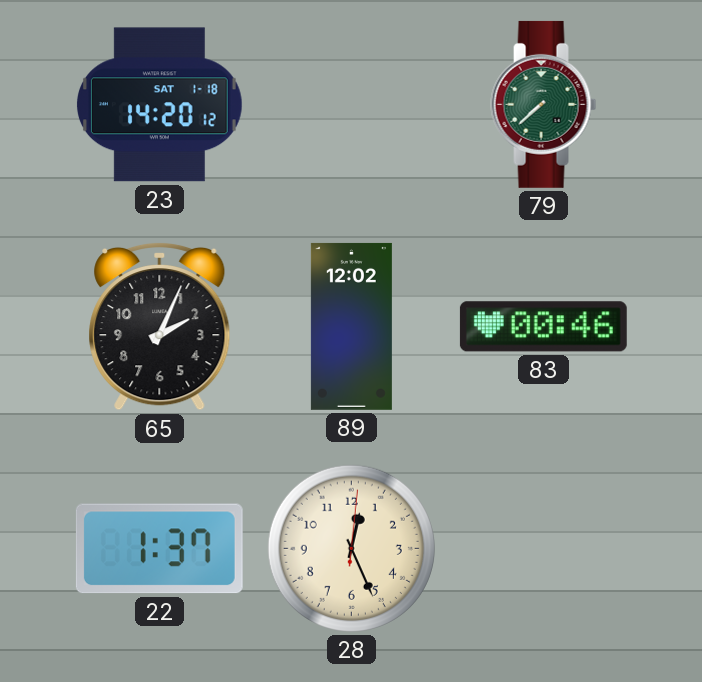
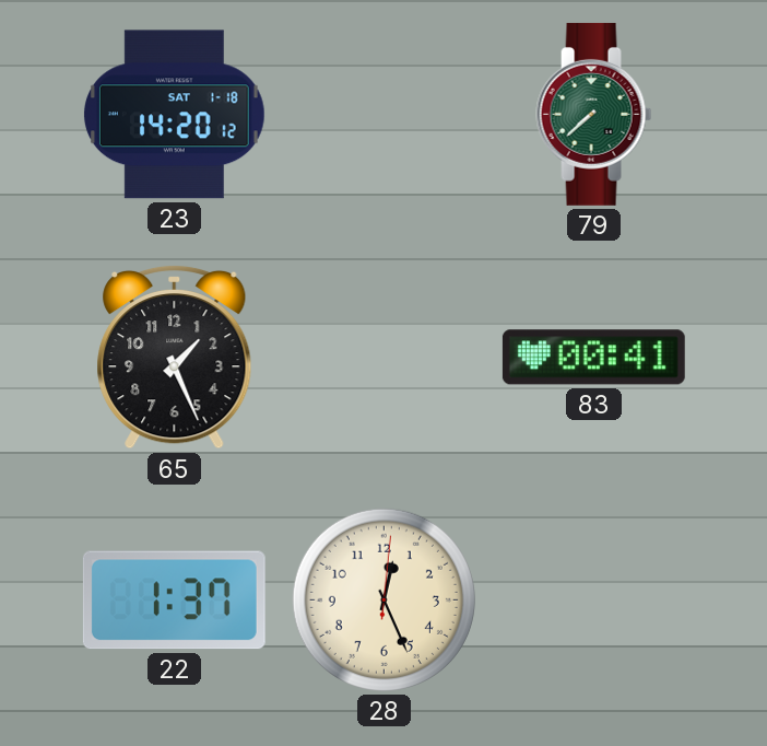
65: 2:04 -> 1:26 (175, 357)
89: 12:02 -> none (351, 326)
83: 00:46 -> 00:41 (593, 358)
